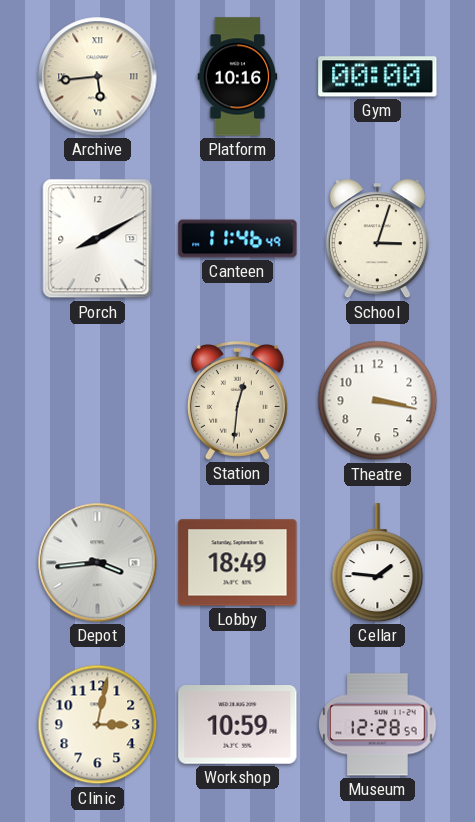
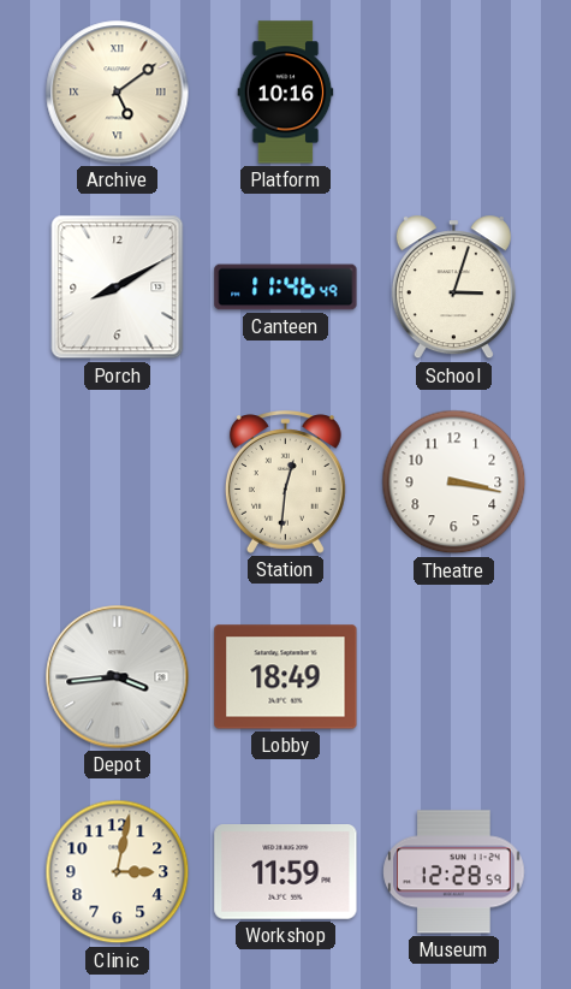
Archive: 5:44 -> 5:09 (118, 93)
Gym: 00:00 -> none (378, 77)
Cellar: 1:46 -> none (378, 563)
Workshop: 10:59 -> 11:59 (286, 872)
